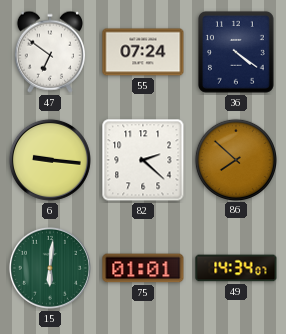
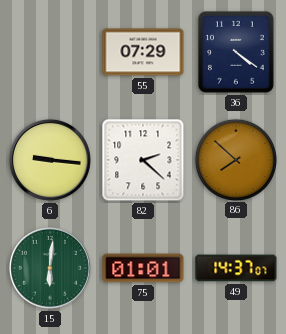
47: 6:51 -> none (50, 52)
55: 07:24 -> 07:29 (143, 52)
49: 14:34 -> 14:37 (236, 268)
